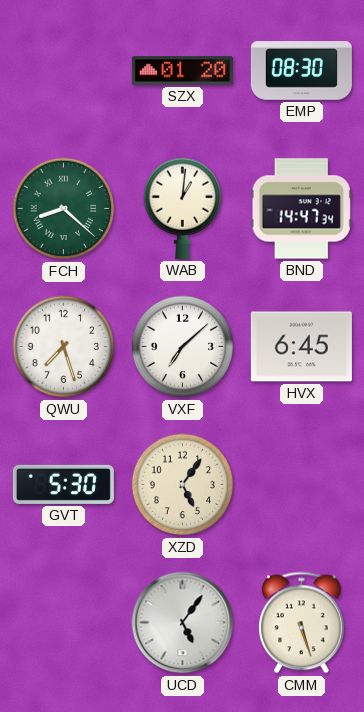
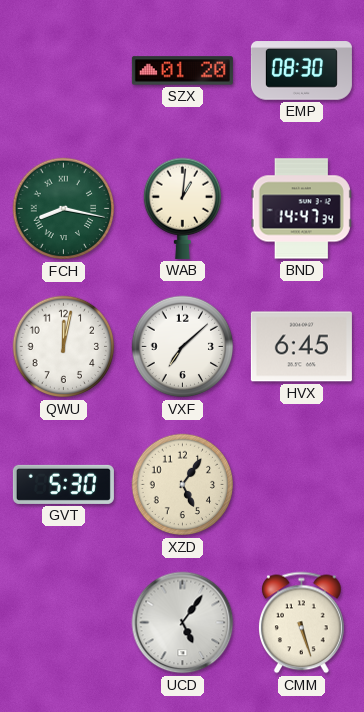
FCH: 8:22 -> 8:17 (64, 209)
QWU: 7:27 -> 12:02 (64, 347)
